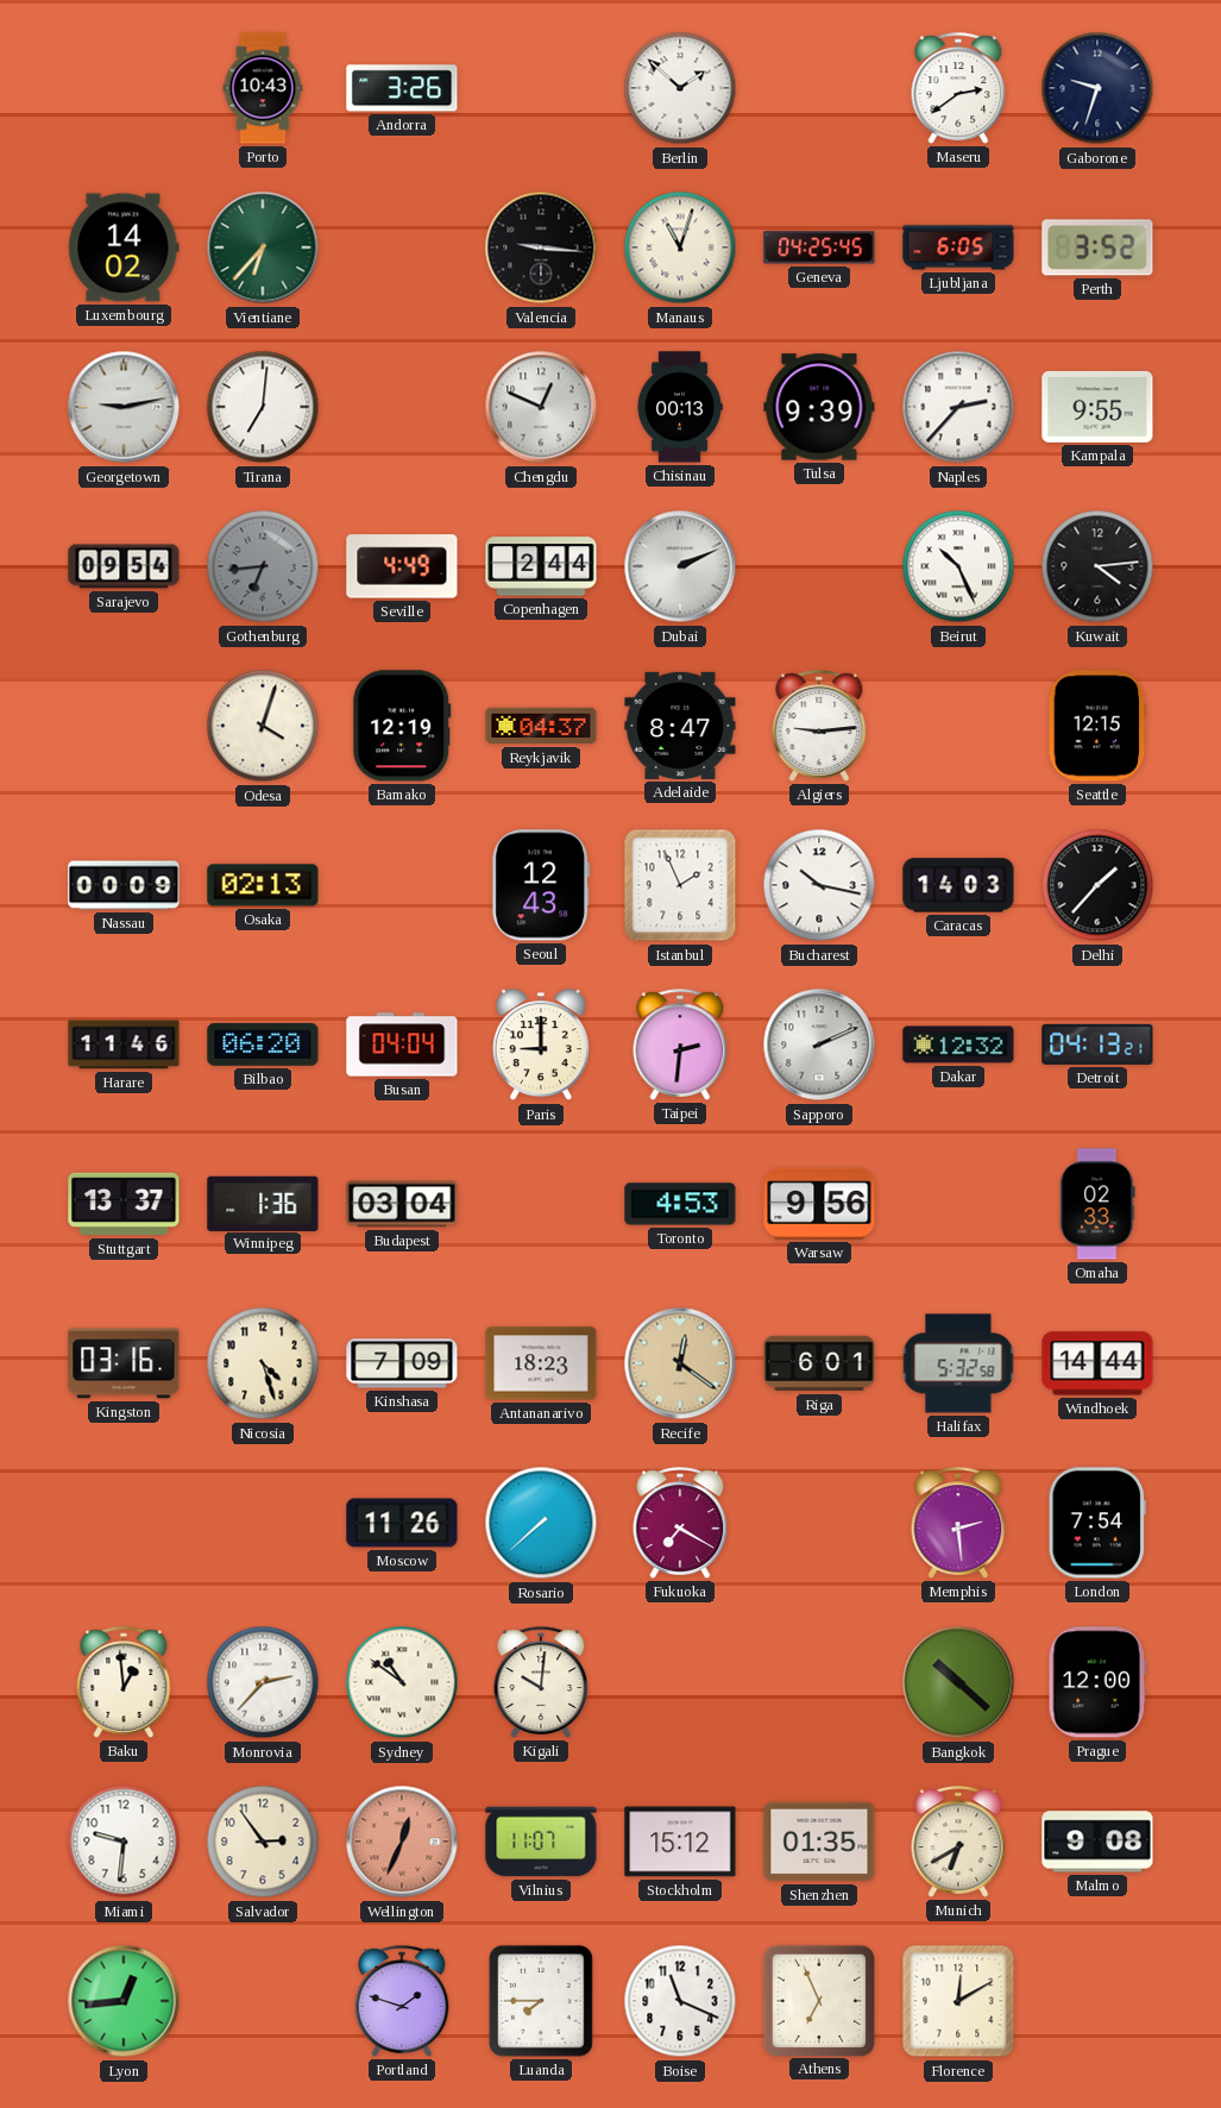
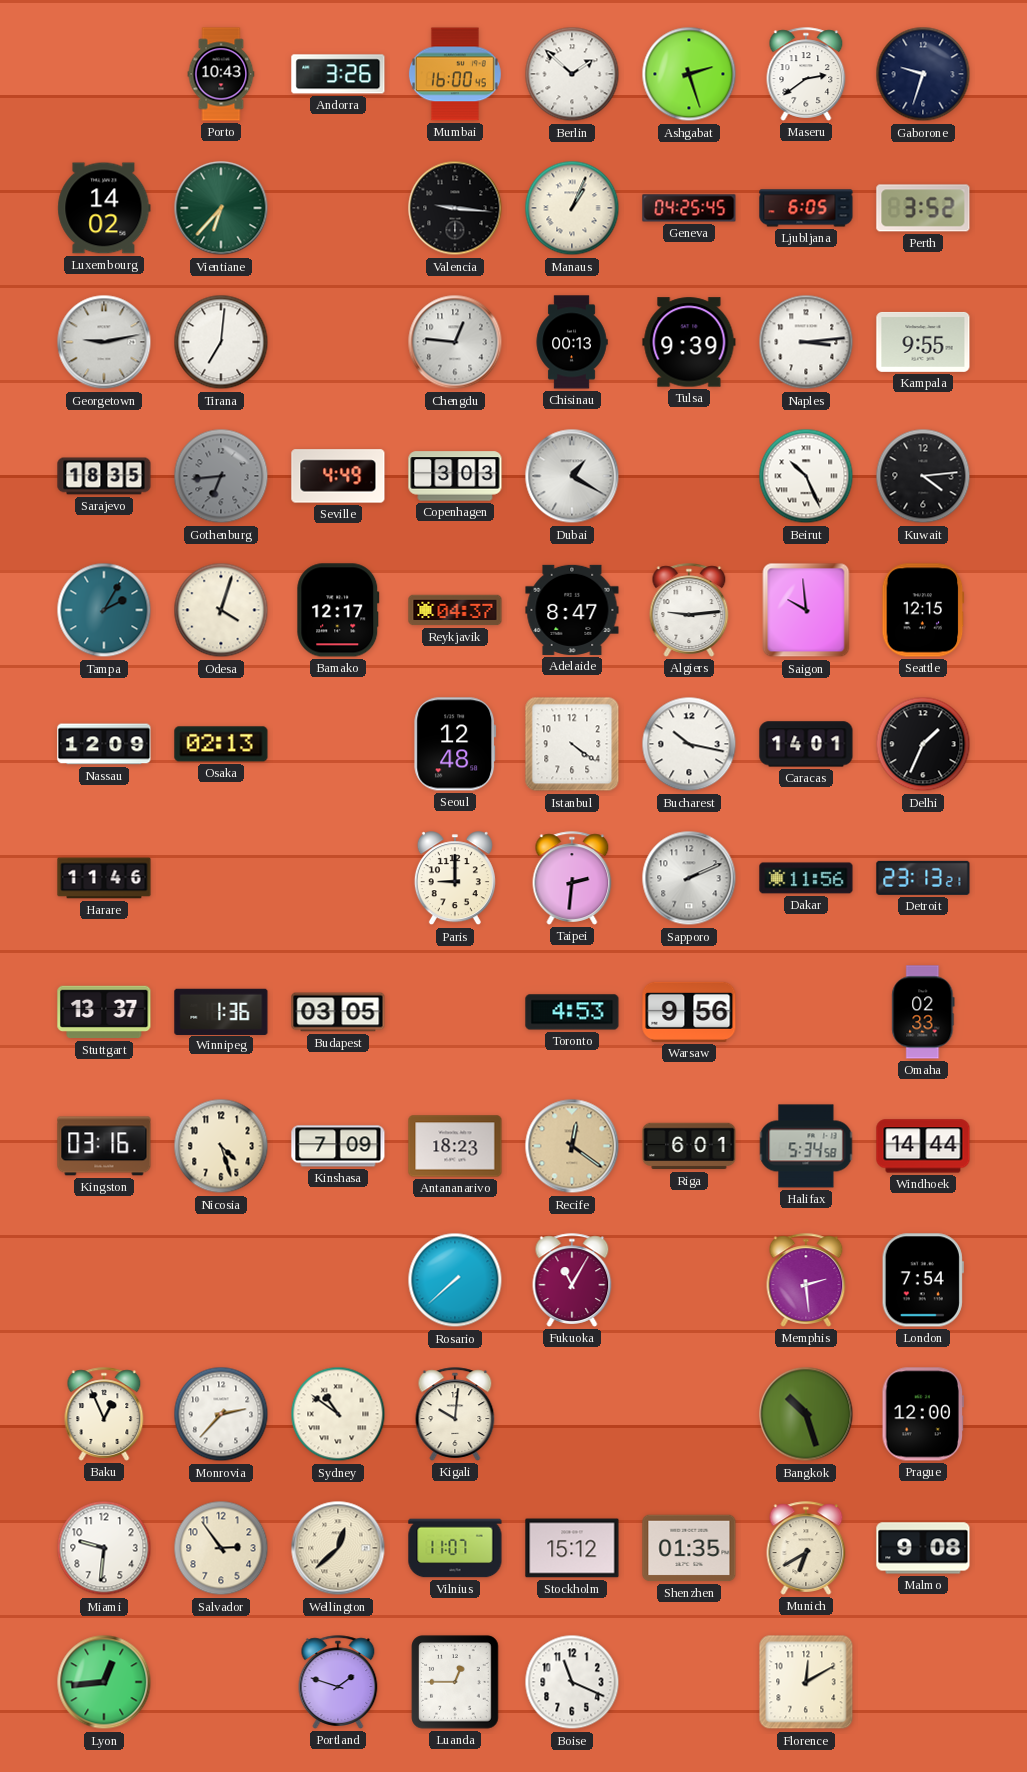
Mumbai: none -> 16:00 (455, 74)
Ashgabat: none -> 2:27 (689, 74)
Manaus: 11:03 -> 1:04 (572, 208)
Chengdu: 12:49 -> 12:46 (455, 342)
Naples: 2:37 -> 3:14 (806, 342)
Sarajevo: 09:54 -> 18:35 (104, 476)
Copenhagen: 2:44 -> 3:03 (455, 476)
Dubai: 2:11 -> 1:20 (572, 476)
Tampa: none -> 2:05 (104, 610)
Bamako: 12:19 -> 12:17 (338, 610)
Saigon: none -> 9:59 (806, 610)
Nassau: 00:09 -> 12:09 (104, 744)
Seoul: 12:43 -> 12:48 (455, 744)
Istanbul: 1:56 -> 4:21 (572, 744)
Caracas: 14:03 -> 14:01 (806, 744)
Delhi: 1:37 -> 1:34 (923, 744)
Bilbao: 06:20 -> none (263, 1046)
Busan: 04:04 -> none (402, 1044)
Dakar: 12:32 -> 11:56 (806, 878)
Detroit: 04:13 -> 23:13 (923, 878)
Budapest: 03:04 -> 03:05 (338, 1012)
Halifax: 5:32 -> 5:34 (806, 1146)
Moscow: 11:26 -> none (402, 1523)
Fukuoka: 7:20 -> 11:05 (572, 1280)
Baku: 12:59 -> 12:56 (104, 1414)
Bangkok: 10:22 -> 10:27 (806, 1414)
Wellington: 12:34 -> 12:38 (338, 1548)
Wellington dial: salmon -> cream (338, 1548)
Luanda: 7:45 -> 12:45 (455, 1682)
Athens: 6:56 -> none (818, 2000)
